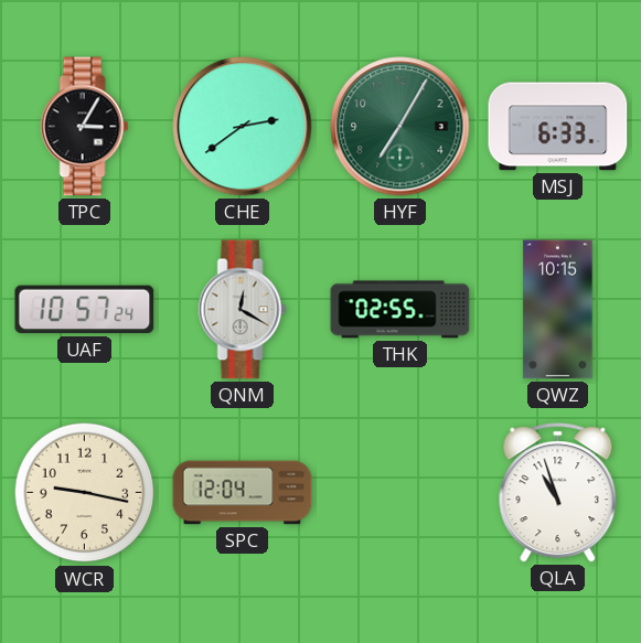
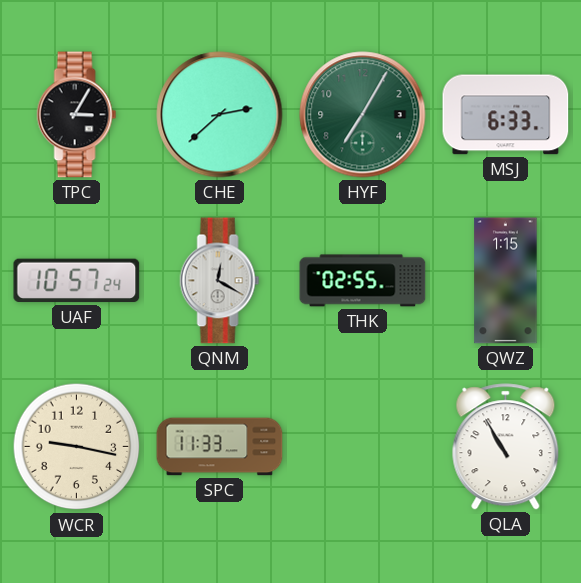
CHE: 2:39 -> 2:38 (220, 115)
QWZ: 10:15 -> 1:15 (506, 281)
SPC: 12:04 -> 11:33 (220, 447)
QLA: 10:57 -> 10:55 (506, 447)
